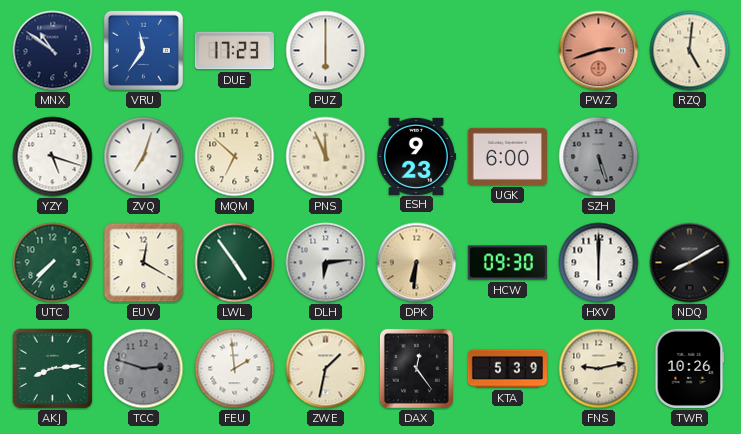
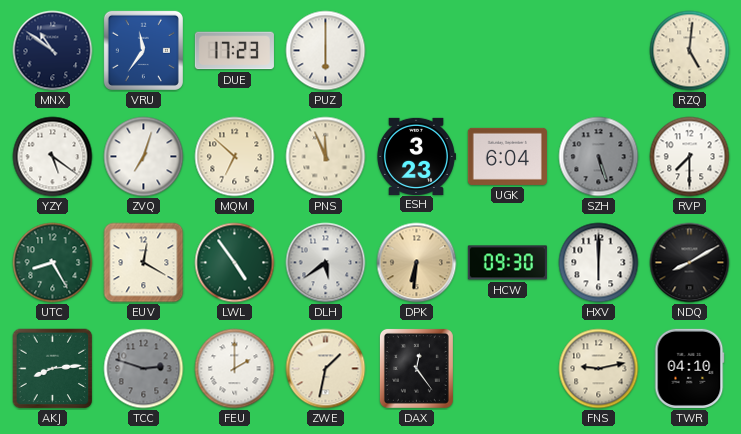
PWZ: 2:42 -> none (599, 51)
YZY: 5:18 -> 5:21 (53, 157)
ESH: 9:23 -> 3:23 (416, 156)
UGK: 6:00 -> 6:04 (507, 156)
RVP: none -> 7:30 (690, 157)
UTC: 7:37 -> 8:25 (53, 263)
DLH: 6:14 -> 5:39 (326, 263)
FEU: 1:59 -> 2:00 (235, 369)
KTA: 5:39 -> none (507, 369)
TWR: 10:26 -> 04:10 (689, 368)
